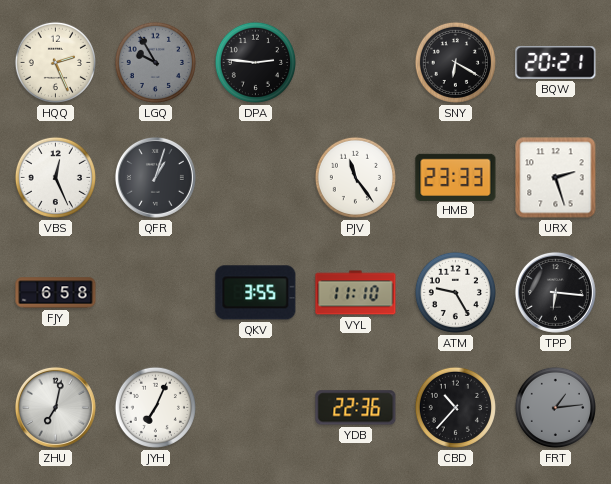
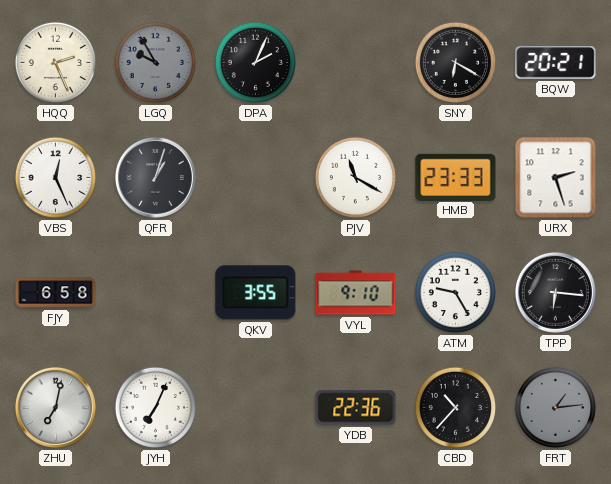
DPA: 2:46 -> 2:04 (255, 62)
PJV: 11:24 -> 11:20 (355, 177)
VYL: 11:10 -> 9:10 (356, 293)
